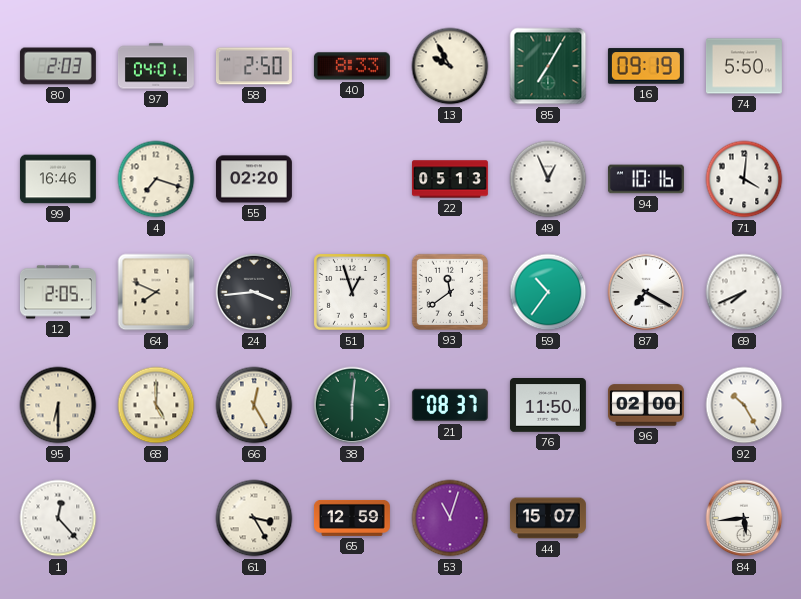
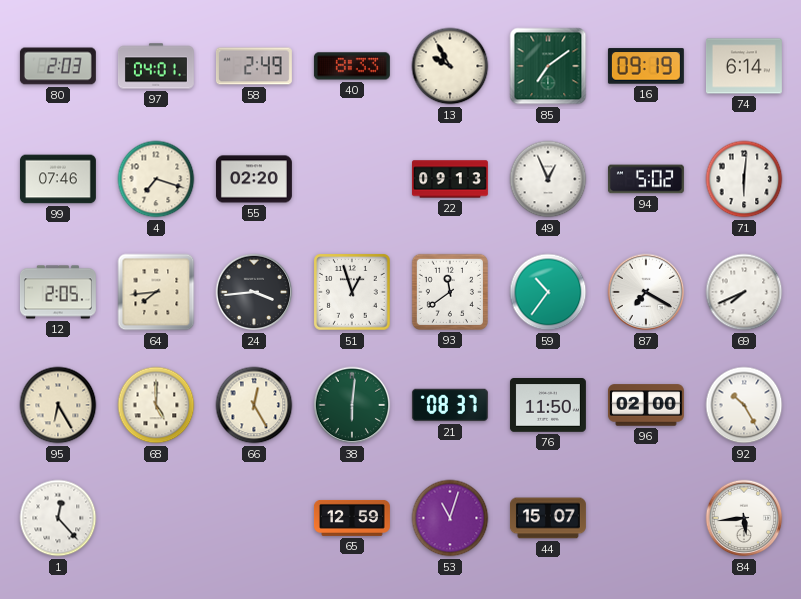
58: 2:50 -> 2:49 (254, 66)
85: 7:05 -> 7:09 (548, 66)
74: 5:50 -> 6:14 (744, 66)
99: 16:46 -> 07:46 (58, 179)
22: 05:13 -> 09:13 (450, 179)
94: 10:16 -> 5:02 (646, 179)
71: 4:01 -> 6:01 (744, 179)
64: 7:49 -> 7:44 (156, 292)
95: 6:30 -> 6:25 (58, 405)
61: 3:25 -> none (254, 518)
